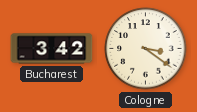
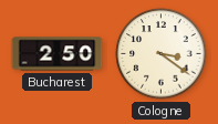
Bucharest: 3:42 -> 2:50 (58, 54)
